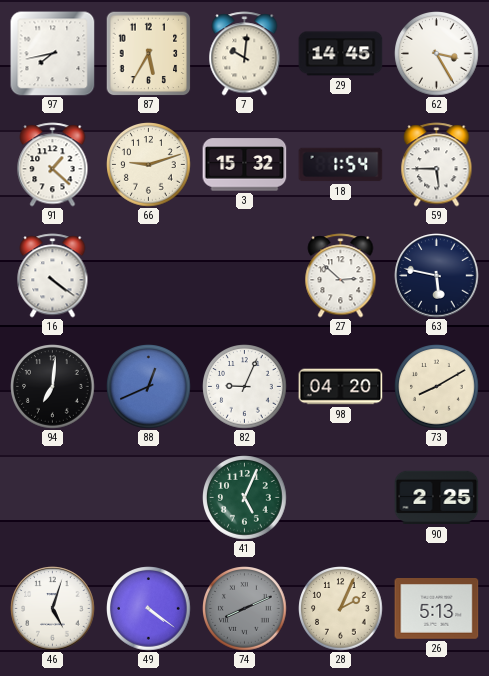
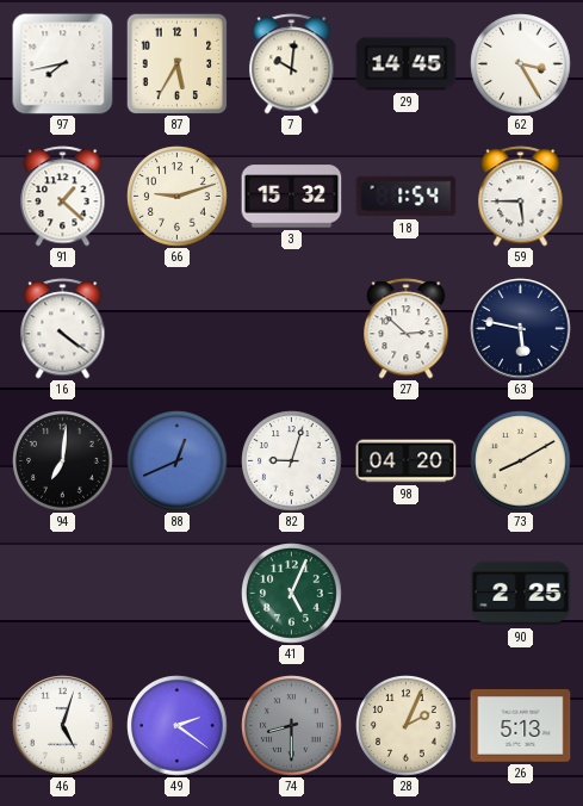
82: 9:04 -> 9:03 (292, 461)
49: 4:21 -> 2:21 (178, 726)
74: 8:11 -> 8:30 (292, 726)
